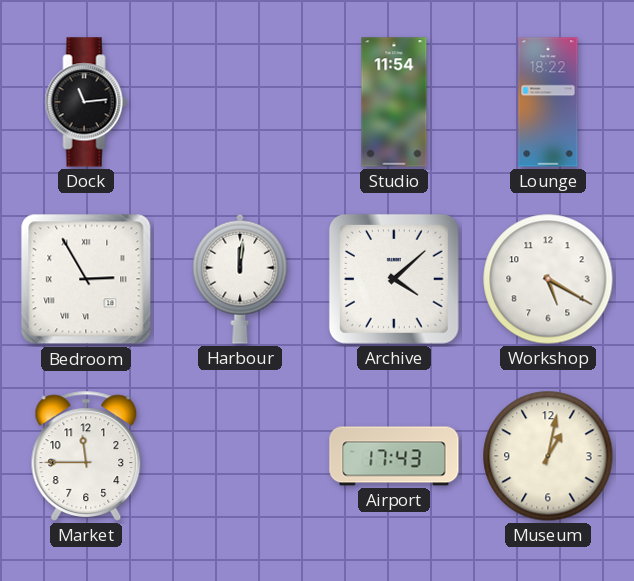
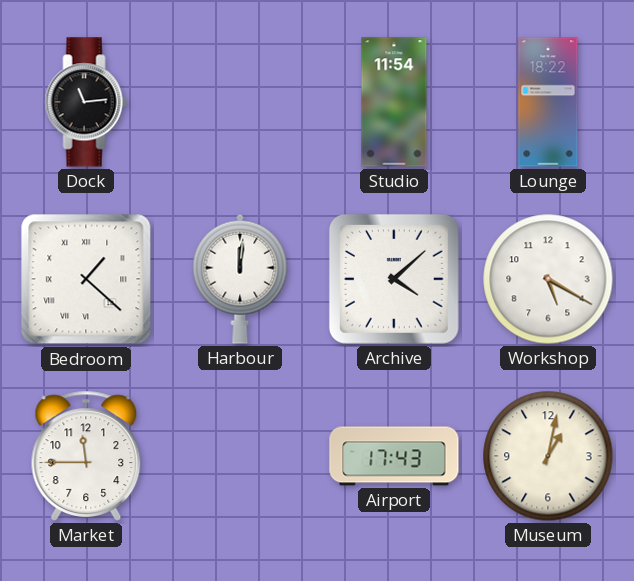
Bedroom: 2:55 -> 1:22 (86, 279)
